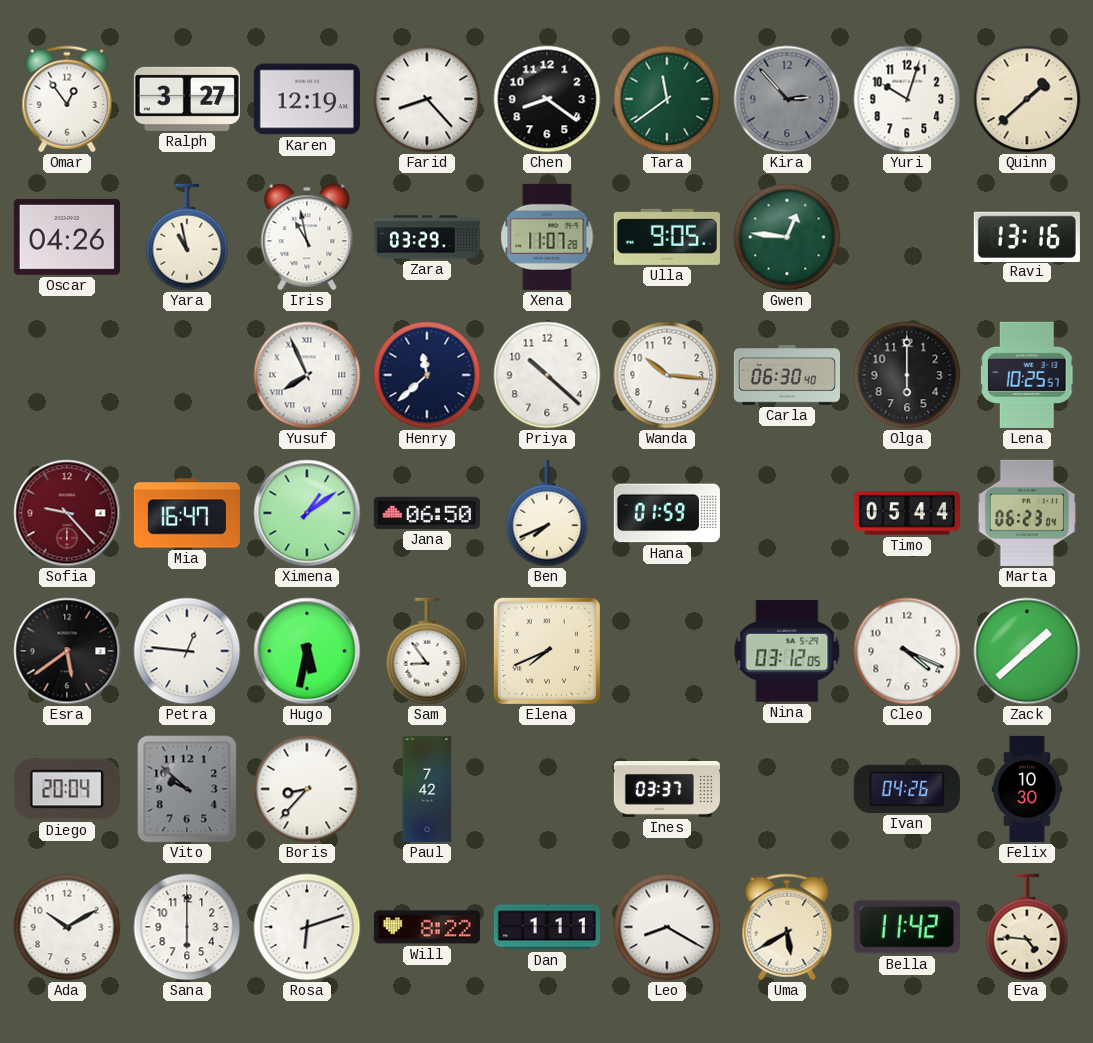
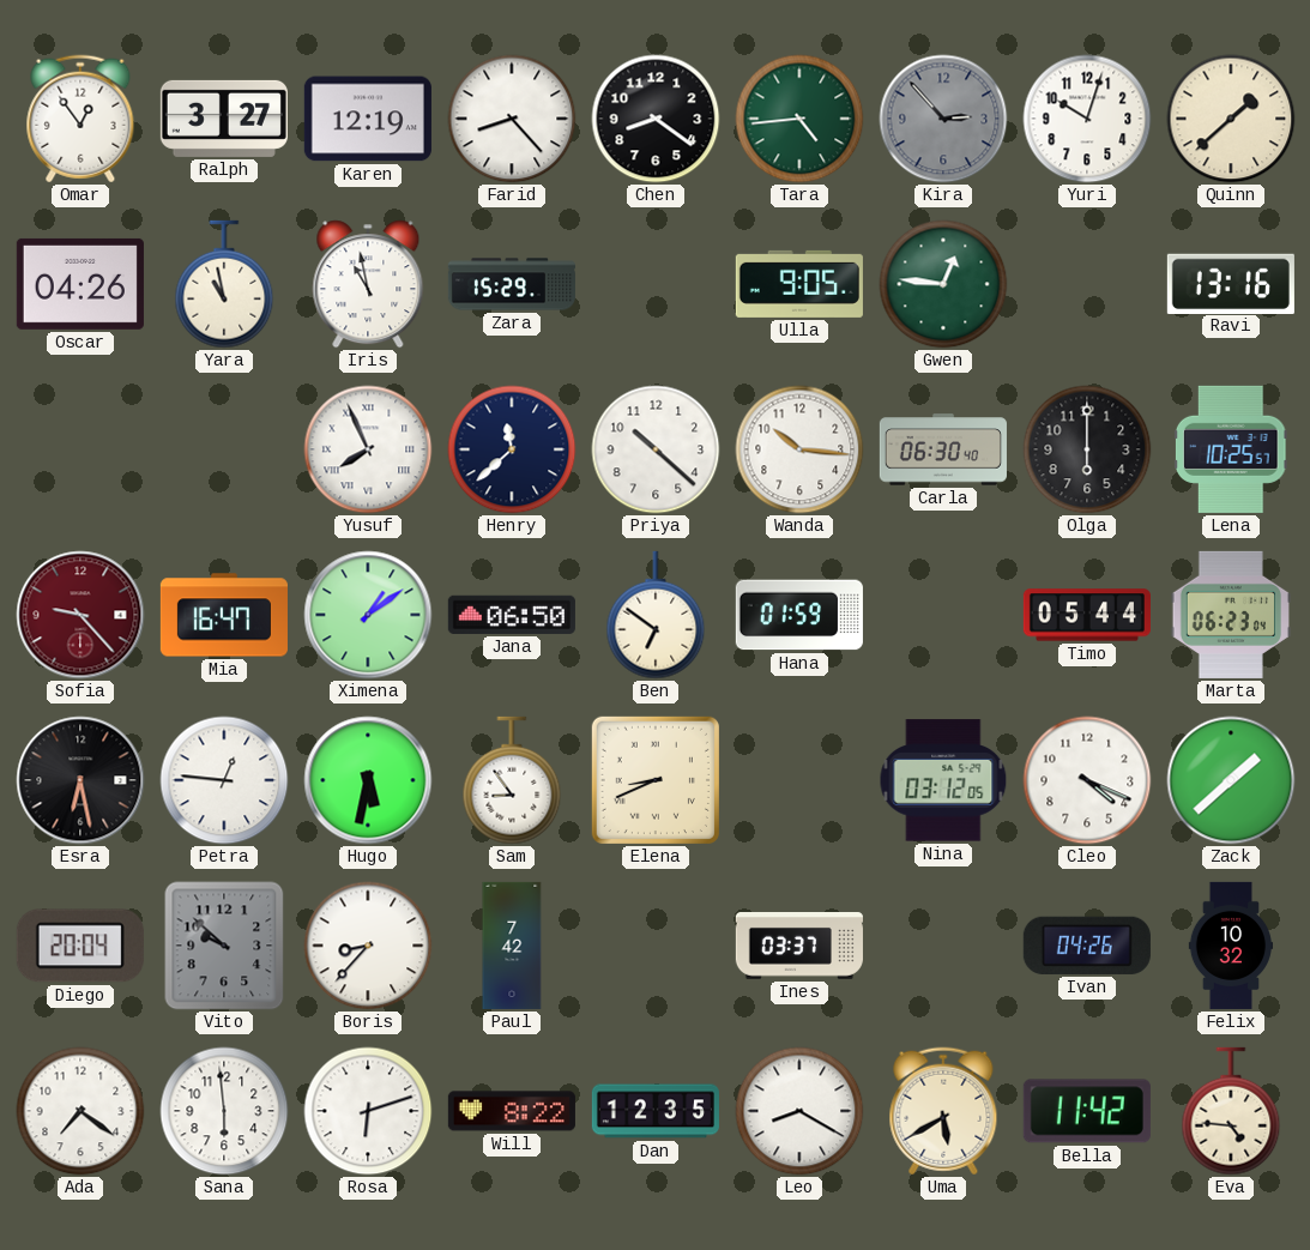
Tara: 11:39 -> 4:44 (799, 119)
Zara: 03:29 -> 15:29 (512, 284)
Xena: 11:07 -> none (547, 237)
Ben: 7:41 -> 6:51 (656, 615)
Esra: 5:39 -> 6:28 (80, 780)
Elena: 7:41 -> 8:41 (656, 780)
Felix: 10:30 -> 10:32 (1231, 946)
Ada: 10:10 -> 7:21 (80, 1111)
Sana: 6:00 -> 5:59 (224, 1111)
Dan: 1:11 -> 12:35 (656, 1111)
